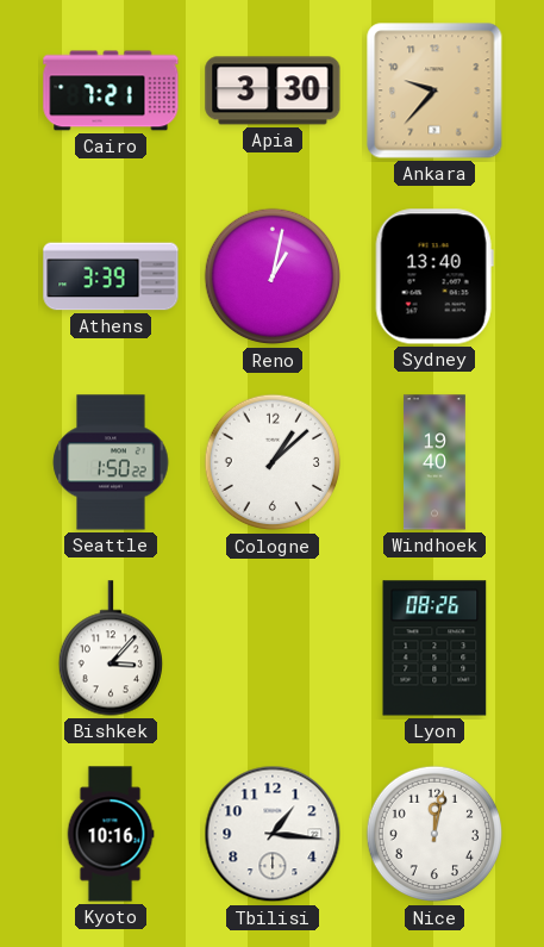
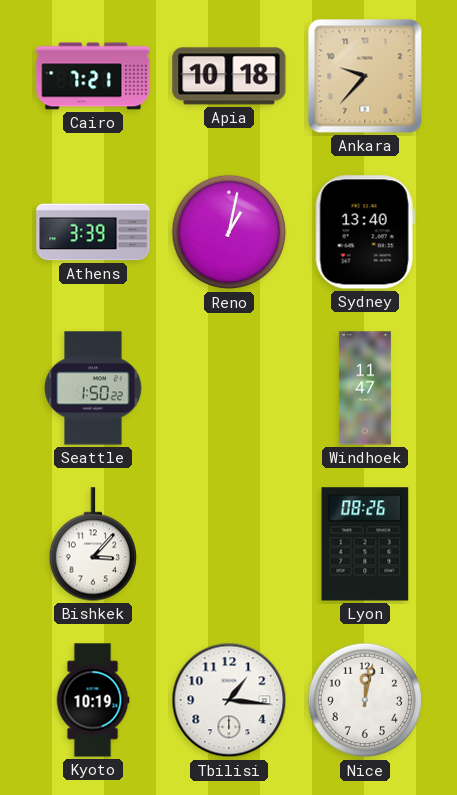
Apia: 3:30 -> 10:18 (229, 76)
Cologne: 1:08 -> none (273, 462)
Windhoek: 19:40 -> 11:47 (365, 388)
Kyoto: 10:16 -> 10:19 (93, 700)
